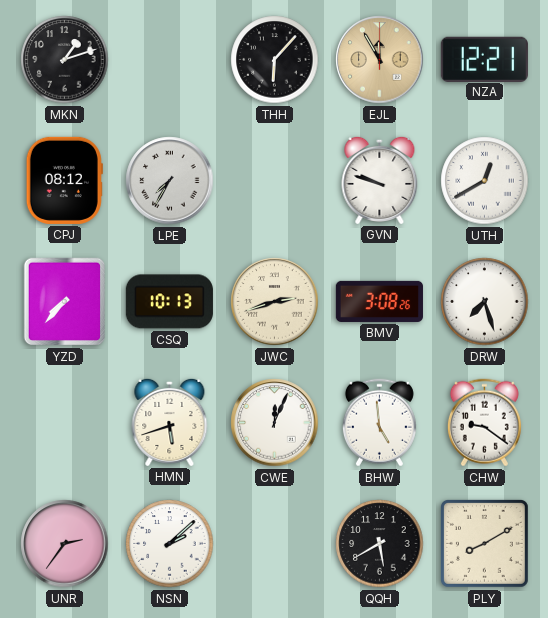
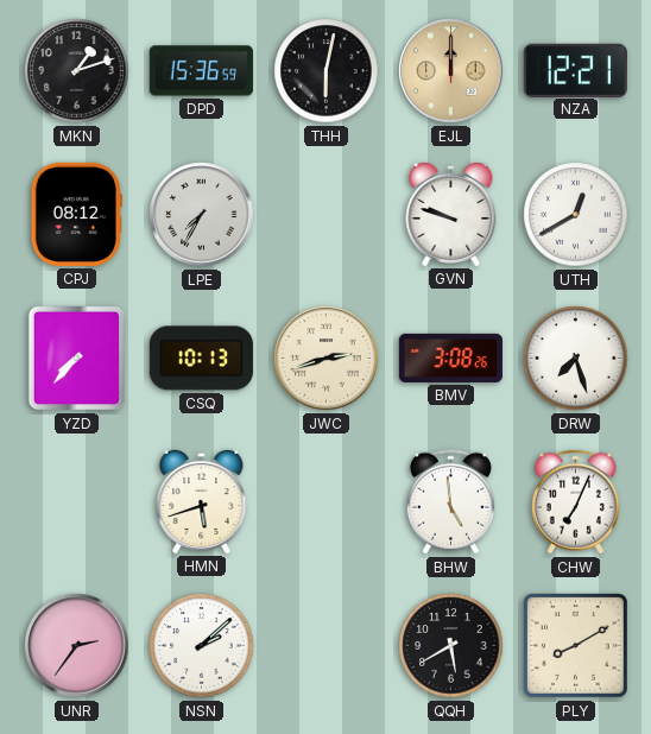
DPD: none -> 15:36 (201, 71)
THH: 6:07 -> 6:02 (327, 71)
EJL: 11:55 -> 12:00 (451, 71)
CWE: 12:04 -> none (275, 423)
CHW: 9:21 -> 7:04 (575, 502)
